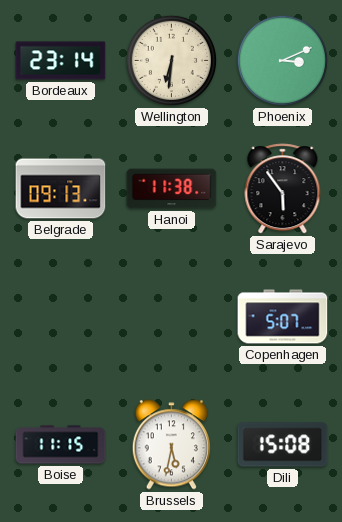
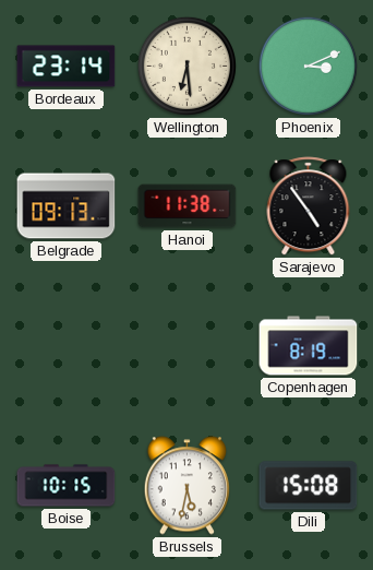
Wellington: 6:31 -> 6:29 (186, 66)
Sarajevo: 5:54 -> 4:54 (309, 206)
Copenhagen: 5:07 -> 8:19 (309, 346)
Boise: 11:15 -> 10:15 (67, 486)
